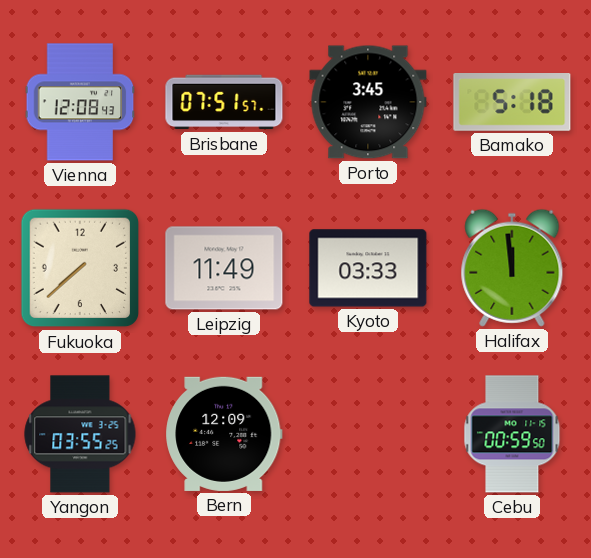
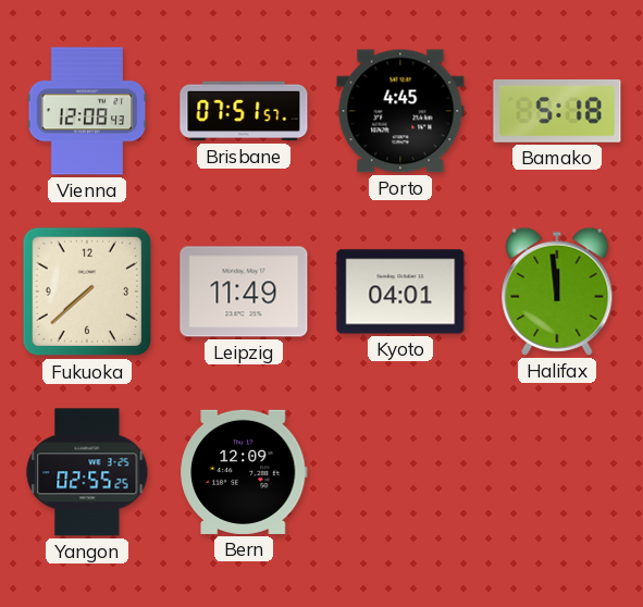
Porto: 3:45 -> 4:45 (400, 111)
Kyoto: 03:33 -> 04:01 (400, 292)
Yangon: 03:55 -> 02:55 (87, 472)
Cebu: 00:59 -> none (512, 434)
